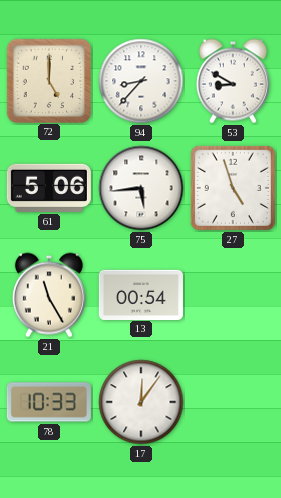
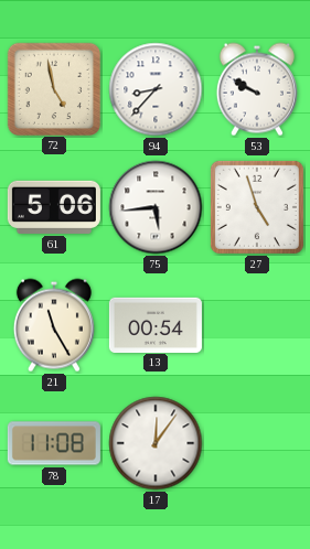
72: 5:00 -> 4:58 (53, 88)
53: 8:50 -> 9:50 (257, 89)
78: 10:33 -> 11:08 (54, 443)
